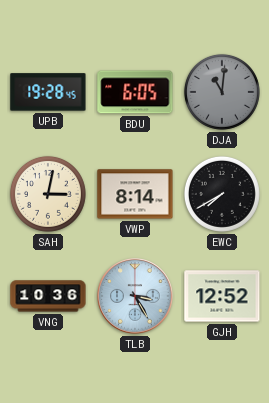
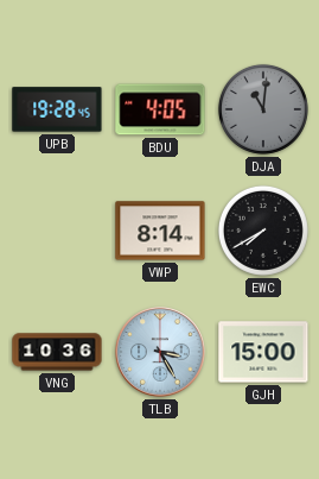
BDU: 6:05 -> 4:05 (160, 109)
SAH: 3:02 -> none (48, 194)
GJH: 12:52 -> 15:00 (263, 352)
